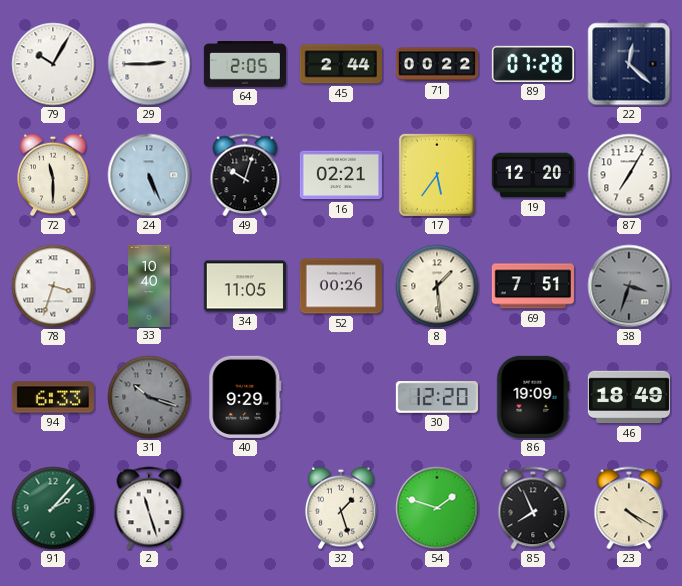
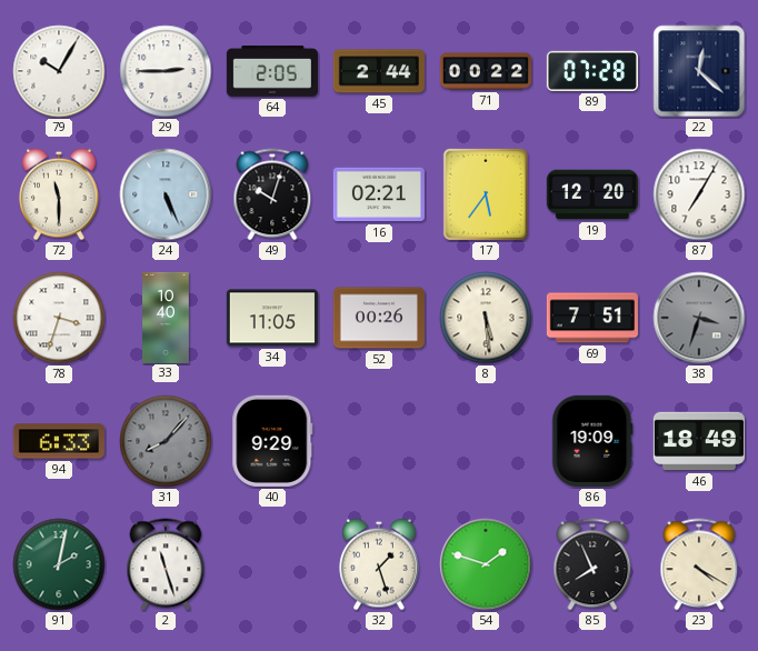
8: 1:29 -> 5:29 (486, 318)
31: 10:18 -> 8:07 (166, 441)
30: 12:20 -> none (437, 398)
91: 2:07 -> 2:02 (59, 564)
